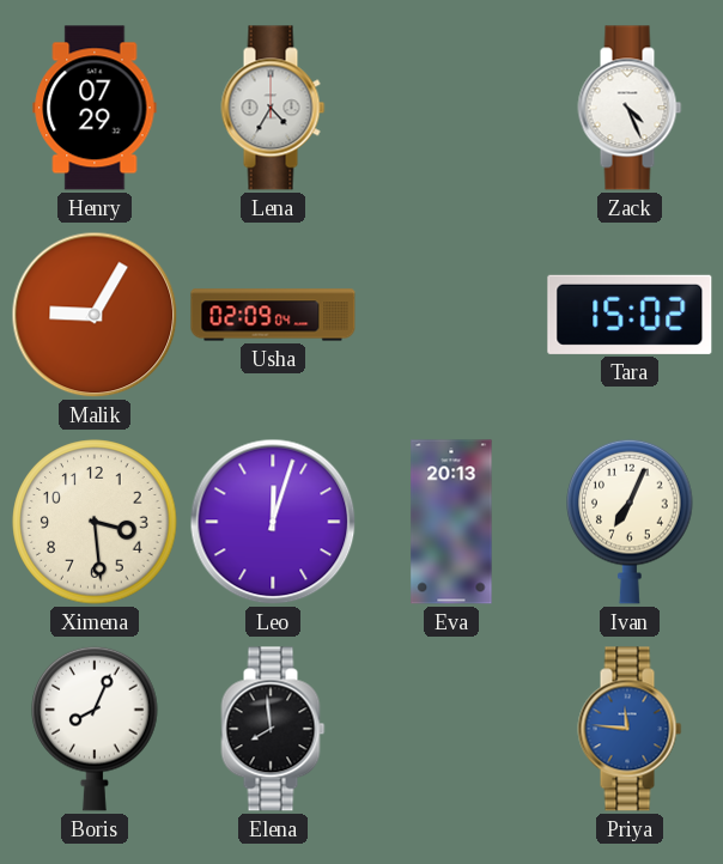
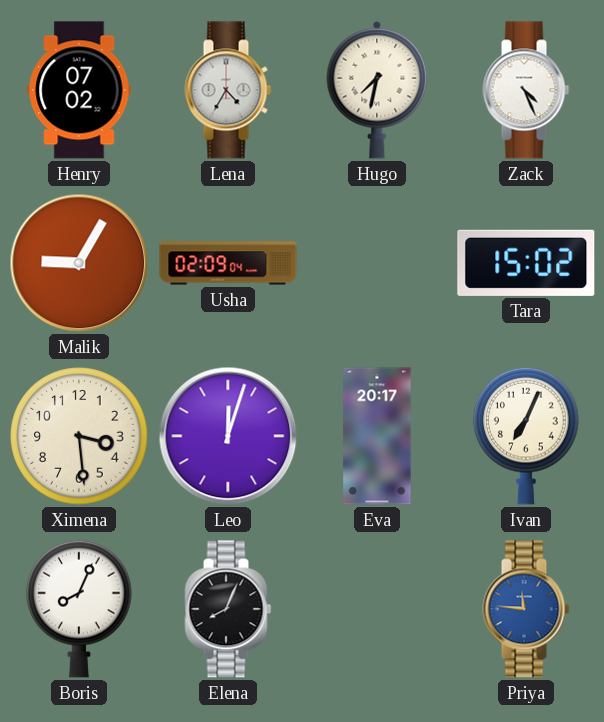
Henry: 07:29 -> 07:02 (79, 90)
Hugo: none -> 7:32 (377, 90)
Eva: 20:13 -> 20:17 (377, 436)
Elena: 7:59 -> 8:04 (228, 609)
